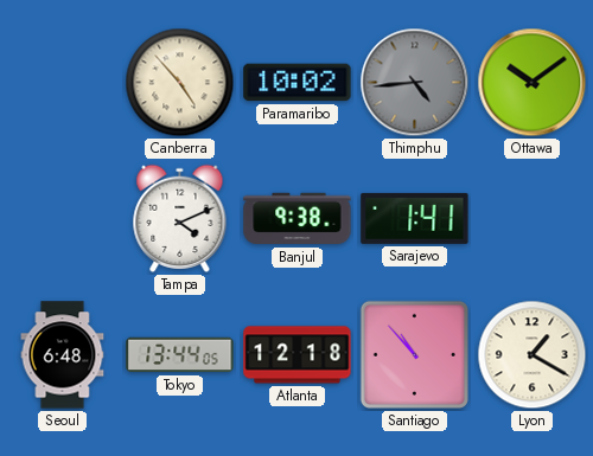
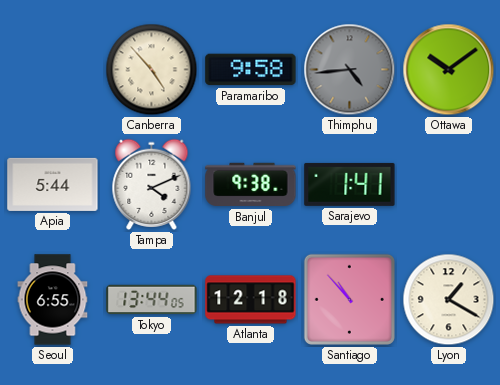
Paramaribo: 10:02 -> 9:58 (251, 70)
Apia: none -> 5:44 (53, 184)
Seoul: 6:48 -> 6:55 (53, 300)
